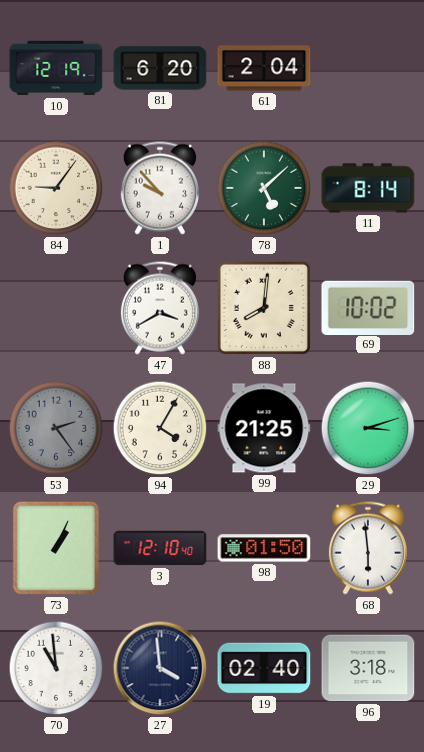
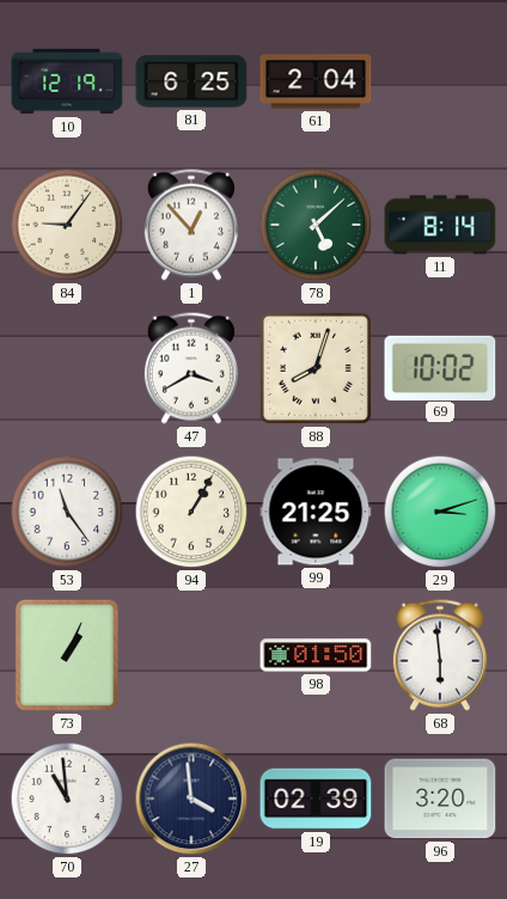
81: 6:20 -> 6:25 (191, 81)
1: 9:53 -> 12:53 (191, 225)
88: 8:01 -> 8:03 (316, 368)
53: 2:24 -> 11:24 (67, 512)
53 dial: grey -> white (67, 512)
94: 4:05 -> 1:05 (191, 512)
3: 12:10 -> none (160, 548)
19: 02:40 -> 02:39 (316, 799)
96: 3:18 -> 3:20 (440, 799)
